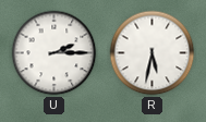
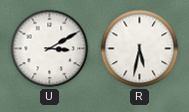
U: 2:15 -> 3:10 (50, 49)
